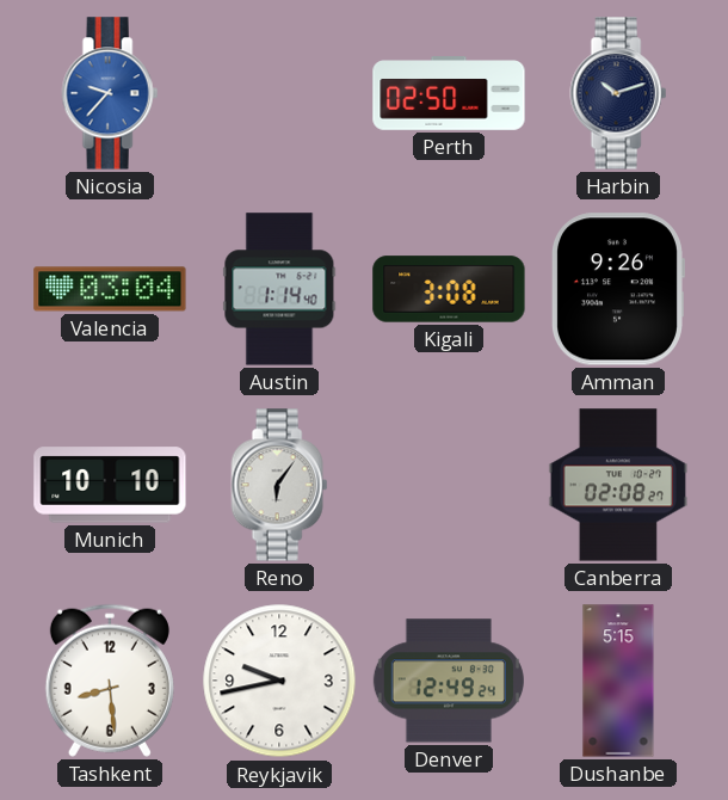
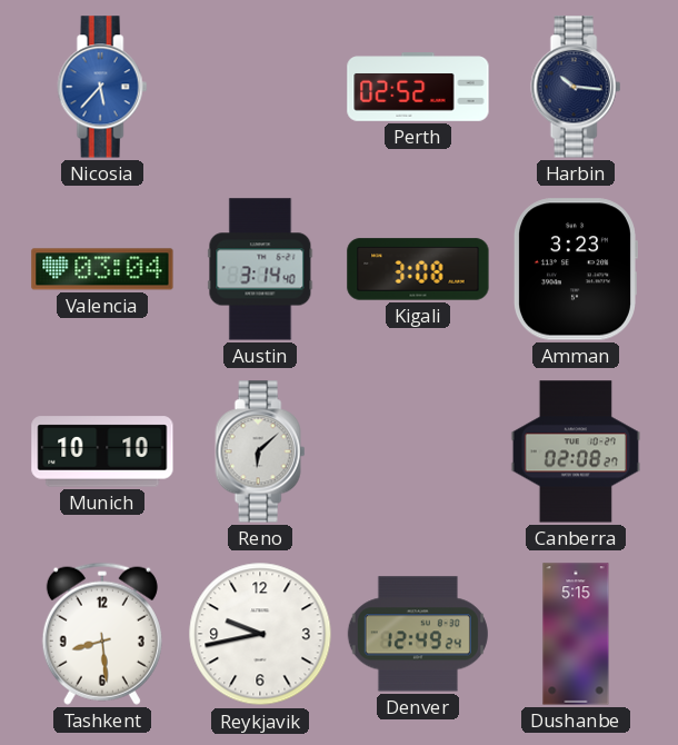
Nicosia: 9:37 -> 5:37 (102, 87)
Perth: 02:50 -> 02:52 (418, 87)
Harbin: 10:12 -> 10:16 (576, 87)
Austin: 1:14 -> 3:14 (260, 269)
Amman: 9:26 -> 3:23 (575, 269)
Reno: 6:06 -> 6:08 (260, 451)
